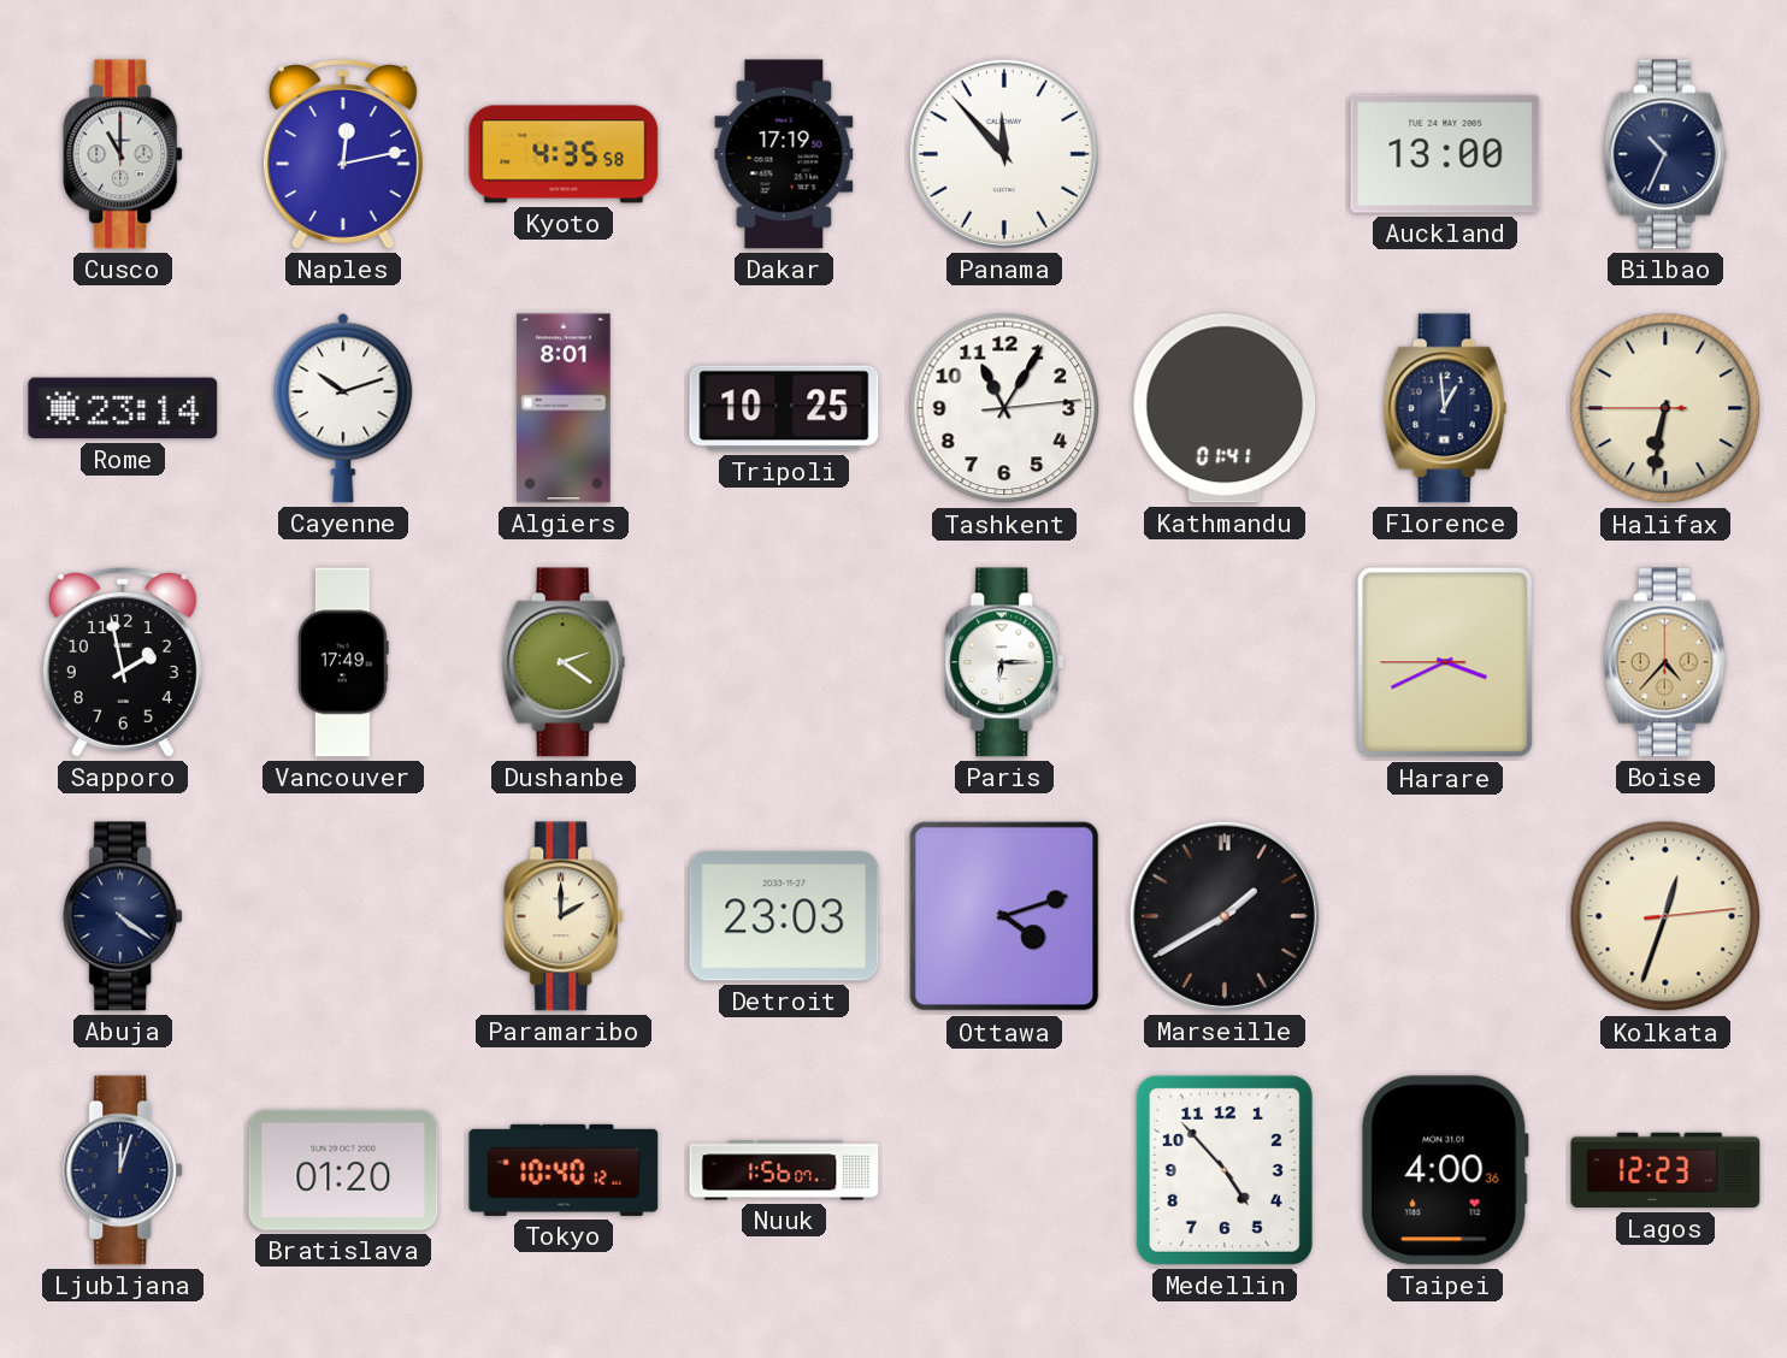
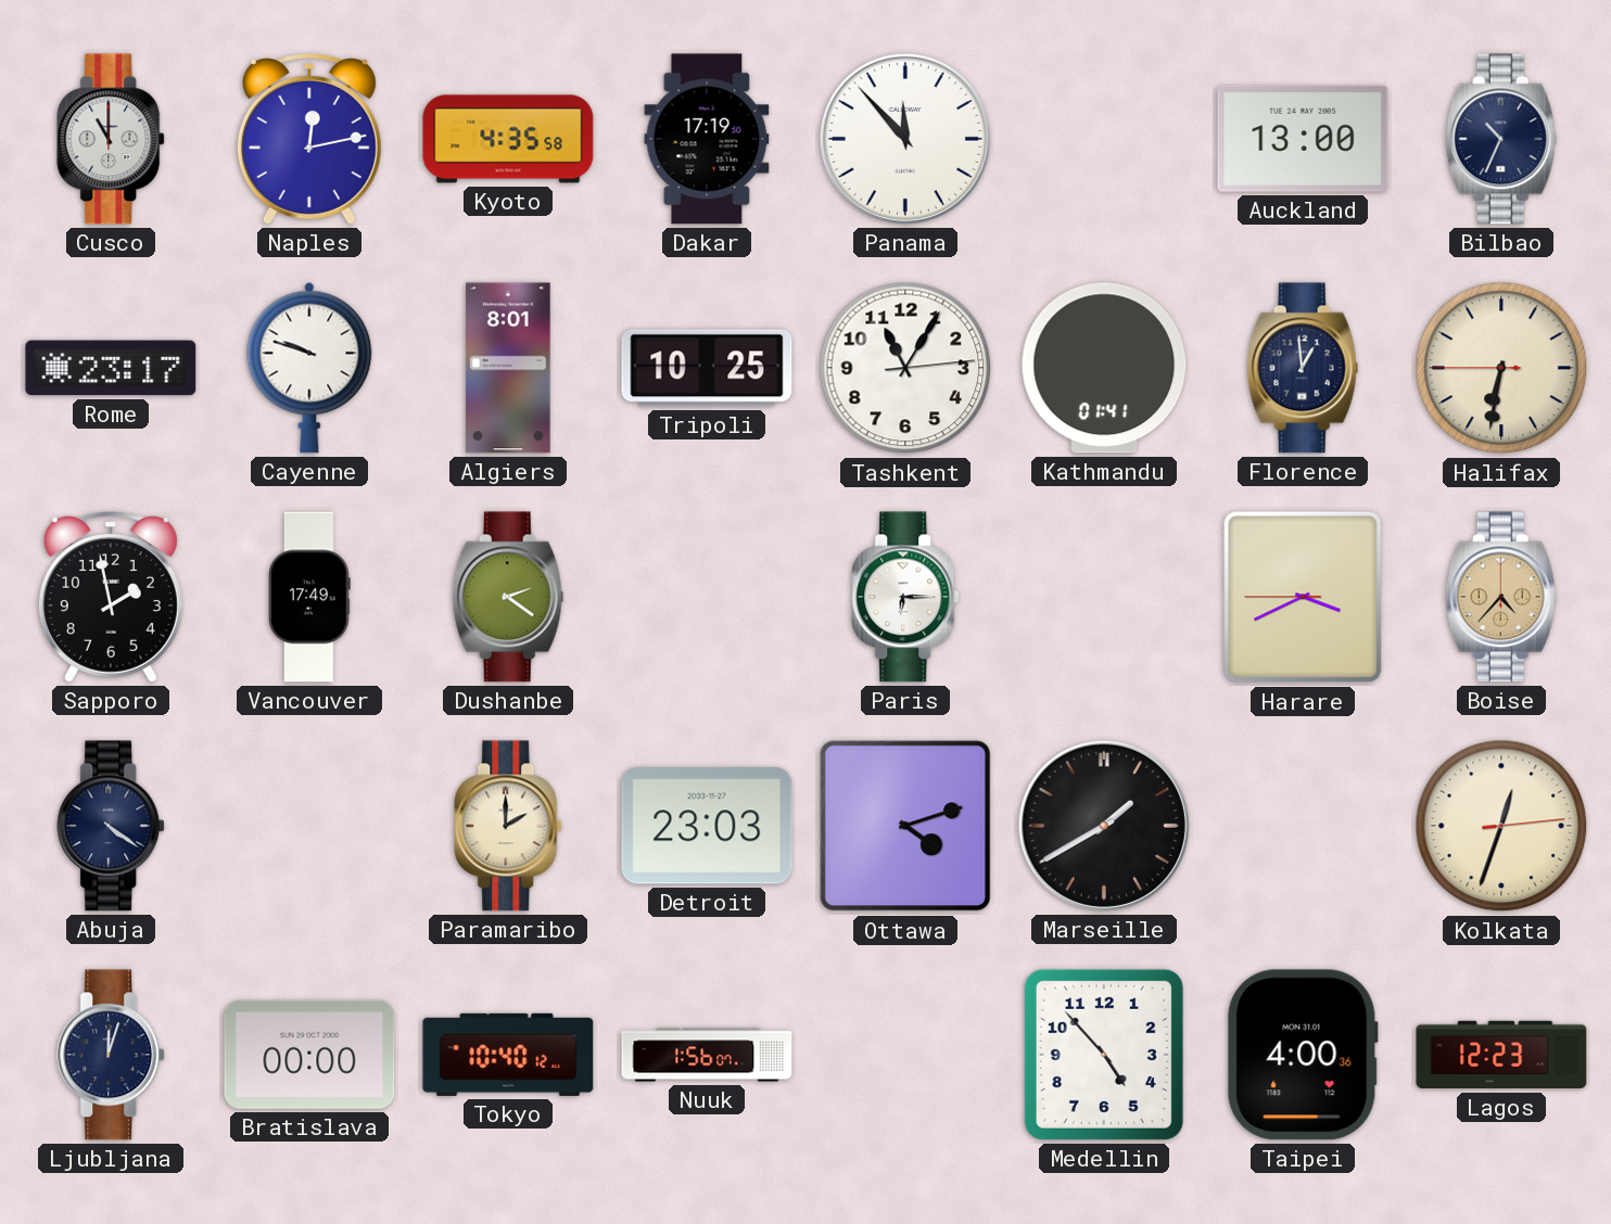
Rome: 23:14 -> 23:17 (111, 368)
Cayenne: 10:12 -> 9:48 (309, 368)
Bratislava: 01:20 -> 00:00 (309, 1055)
